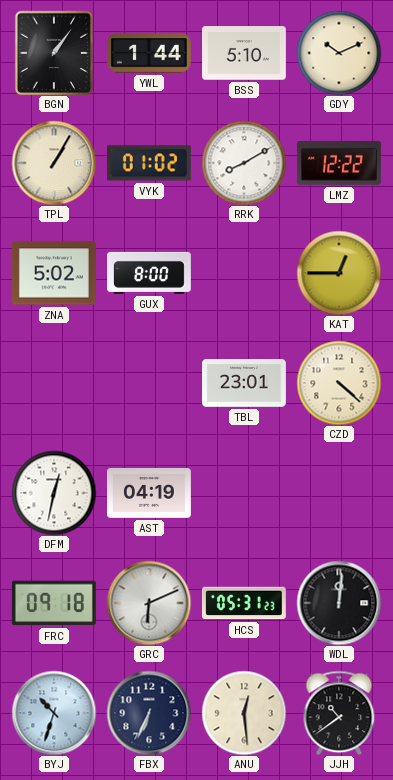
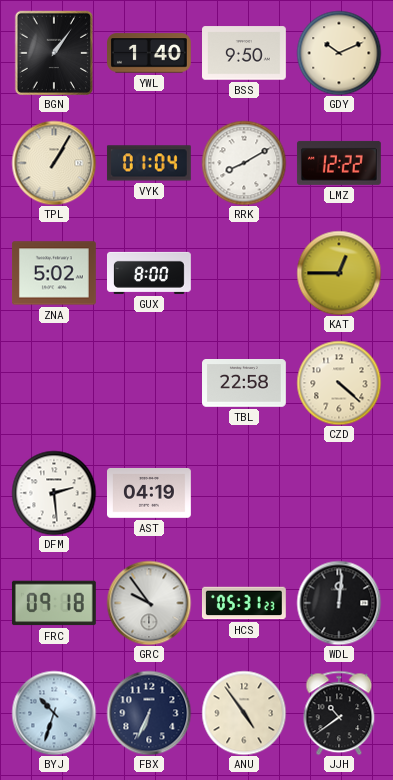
YWL: 1:44 -> 1:40 (150, 53)
BSS: 5:10 -> 9:50 (245, 53)
VYK: 01:02 -> 01:04 (149, 163)
TBL: 23:01 -> 22:58 (245, 384)
DFM: 12:32 -> 2:29 (54, 493)
GRC: 6:11 -> 9:54 (149, 603)
ANU: 12:29 -> 4:54 (244, 713)
